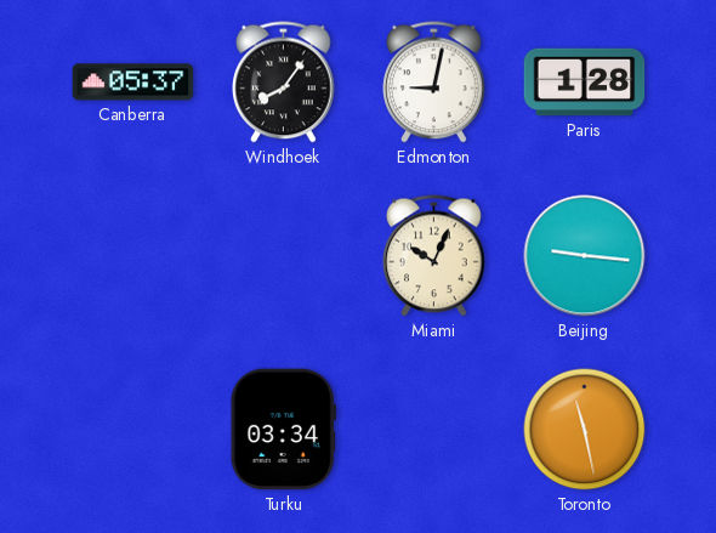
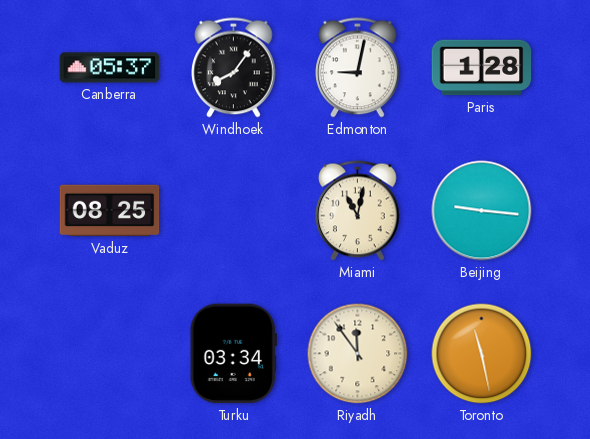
Vaduz: none -> 08:25 (110, 211)
Miami: 10:04 -> 11:02 (358, 211)
Riyadh: none -> 11:54 (358, 354)
